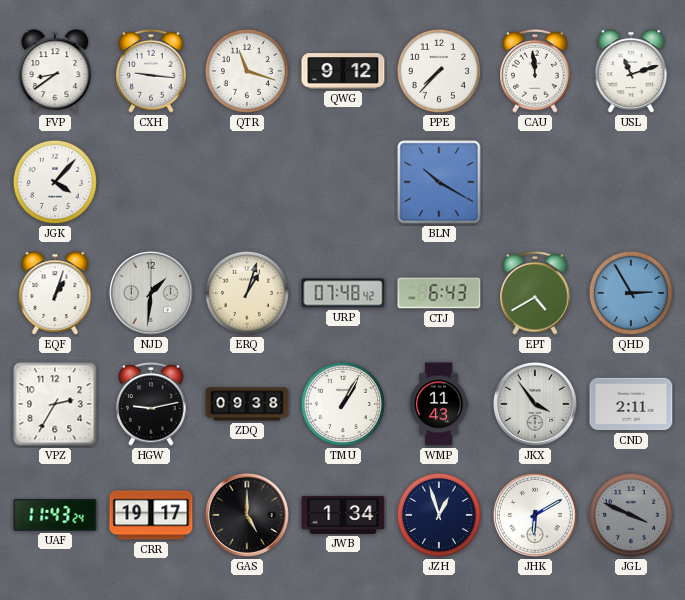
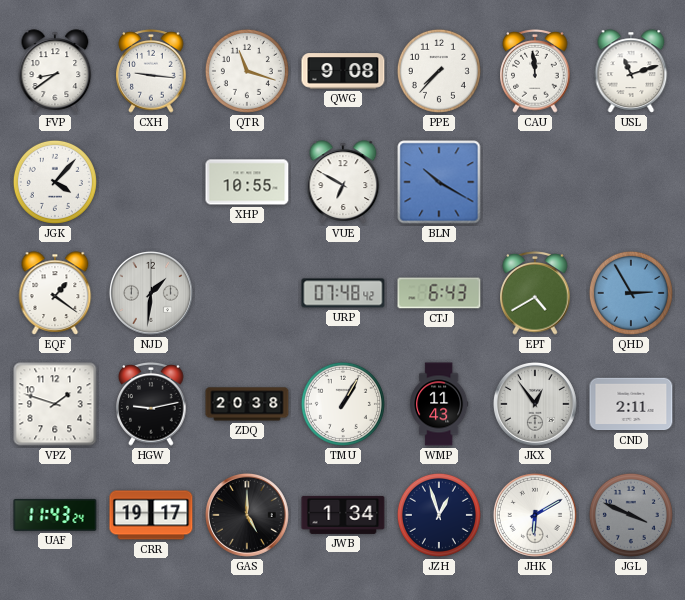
QWG: 9:12 -> 9:08 (343, 71)
XHP: none -> 10:55 (247, 182)
VUE: none -> 6:50 (343, 182)
EQF: 1:03 -> 1:21 (55, 293)
ERQ: 1:03 -> none (247, 293)
VPZ: 2:35 -> 1:48 (55, 404)
ZDQ: 09:38 -> 20:38 (247, 404)
JKX: 3:54 -> 12:54 (535, 404)
